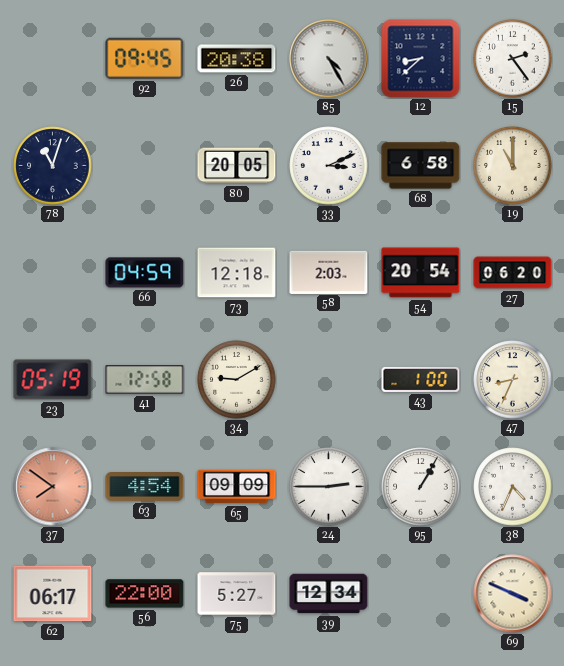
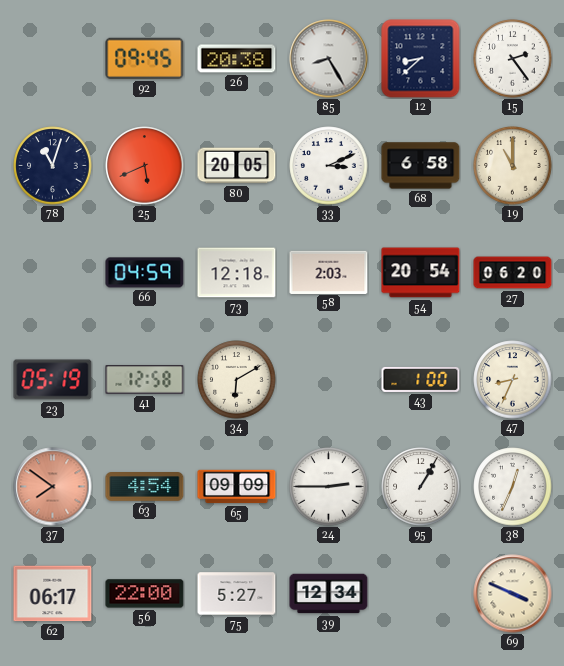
85: 4:25 -> 8:25 (329, 59)
25: none -> 5:41 (145, 166)
34: 9:10 -> 6:10 (237, 380)
38: 4:34 -> 12:34 (513, 487)
